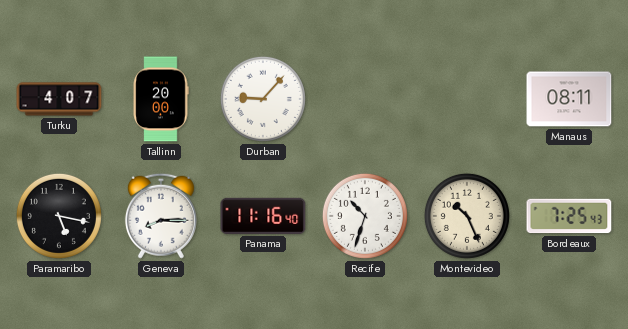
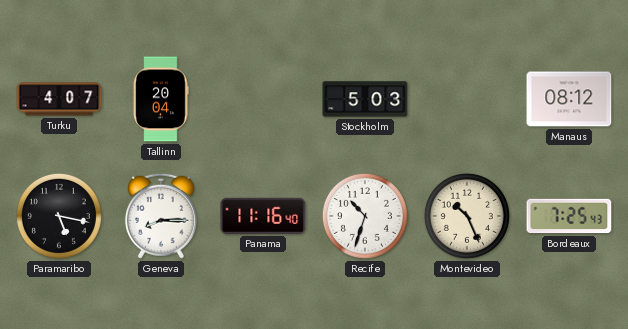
Tallinn: 20:00 -> 20:04 (161, 99)
Durban: 9:07 -> none (263, 99)
Stockholm: none -> 5:03 (365, 99)
Manaus: 08:11 -> 08:12 (569, 99)
